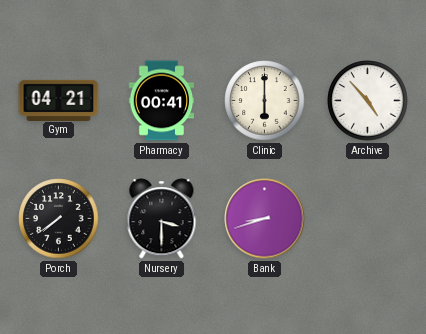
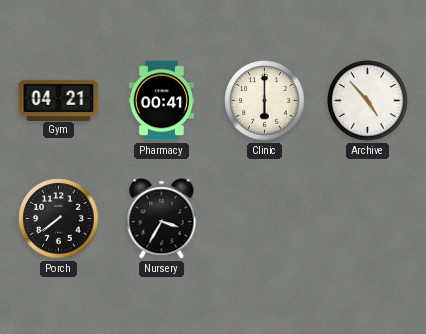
Nursery: 3:30 -> 3:35 (162, 219)
Bank: 8:42 -> none (265, 219)
